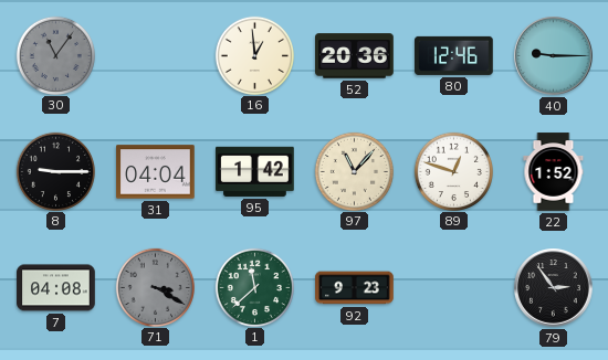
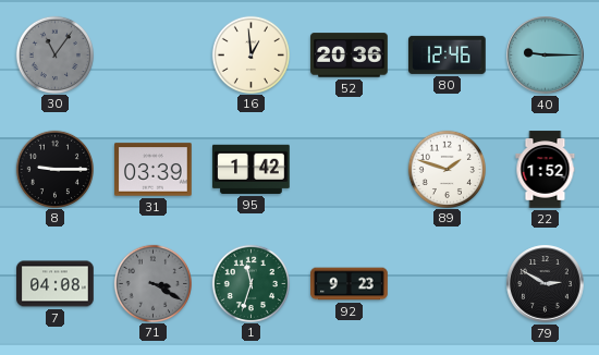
31: 04:04 -> 03:39 (154, 170)
97: 11:07 -> none (354, 171)
89: 12:48 -> 1:48 (447, 169)
1: 11:38 -> 11:33 (250, 283)
79: 2:54 -> 2:50 (546, 284)
